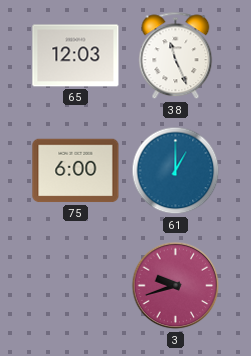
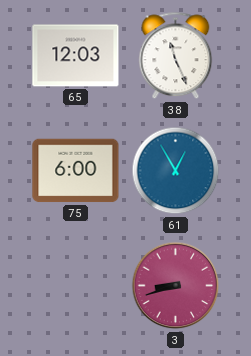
61: 1:00 -> 12:55 (176, 171)
3: 9:42 -> 8:42 (176, 286)
